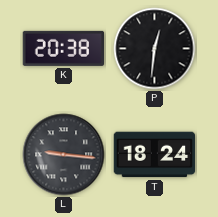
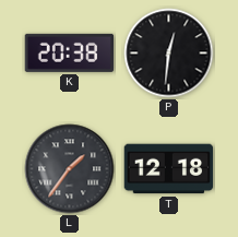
L: 9:16 -> 1:36 (70, 169)
T: 18:24 -> 12:18 (169, 169)
